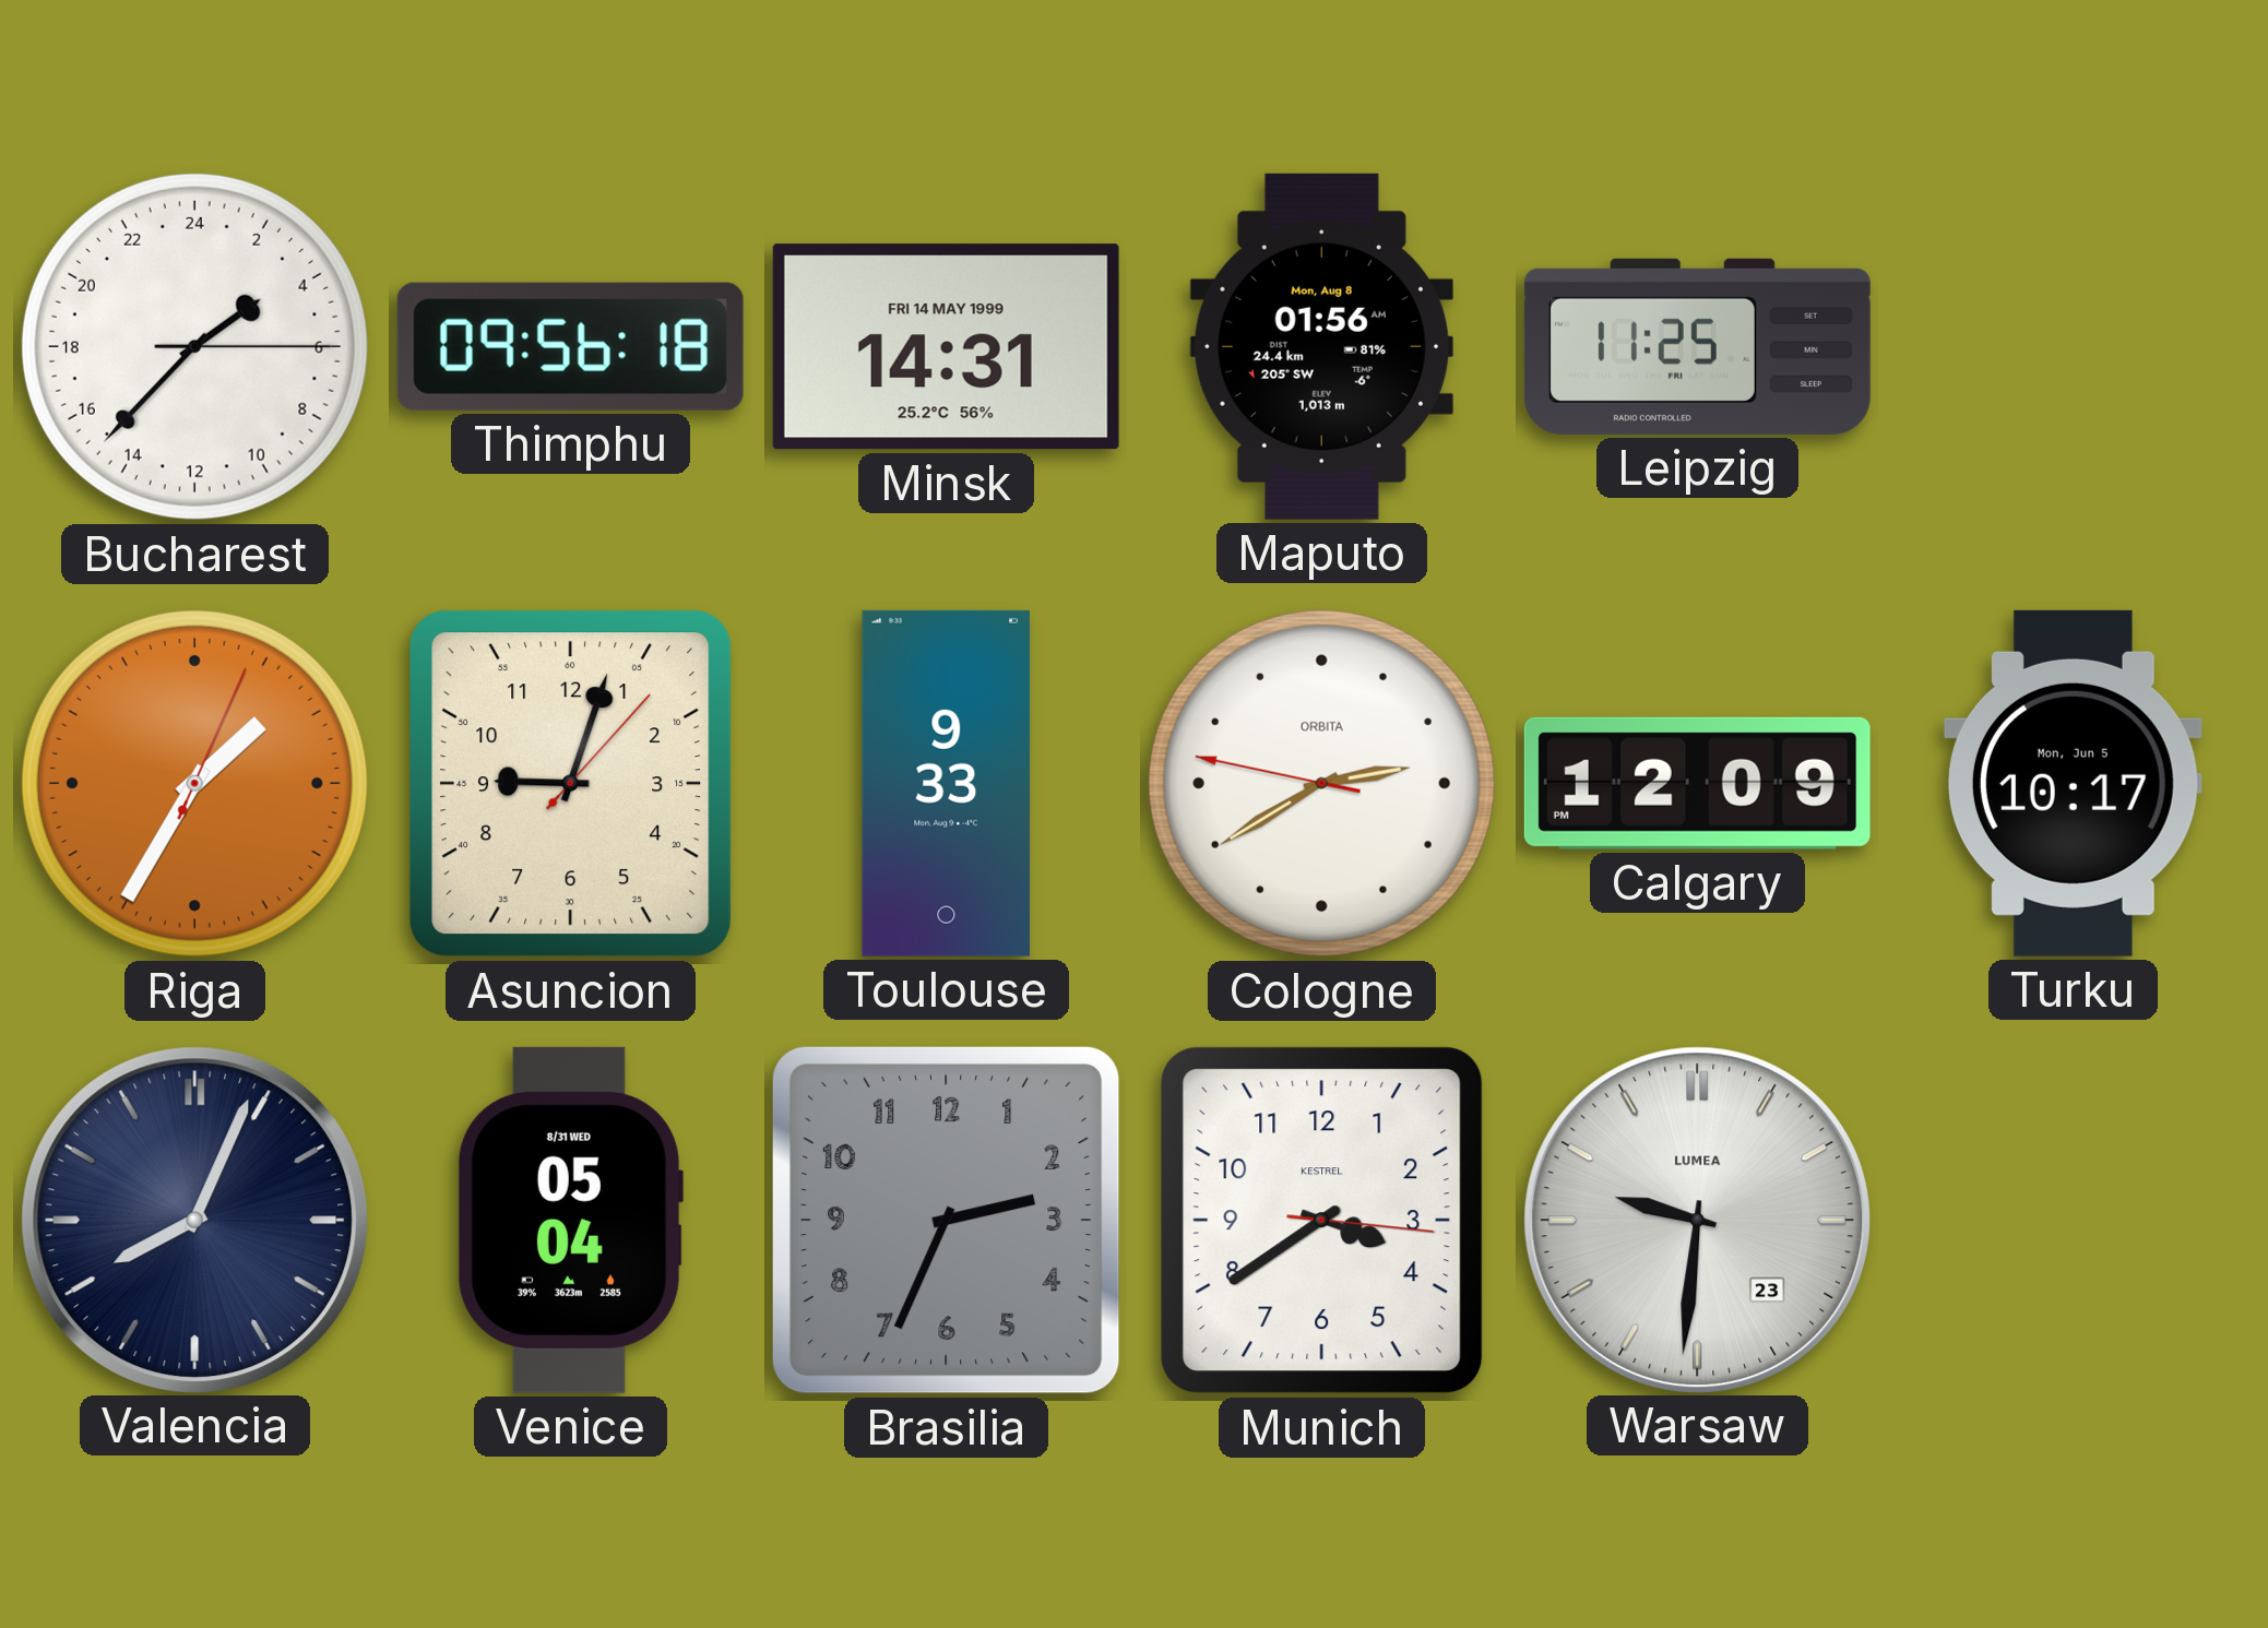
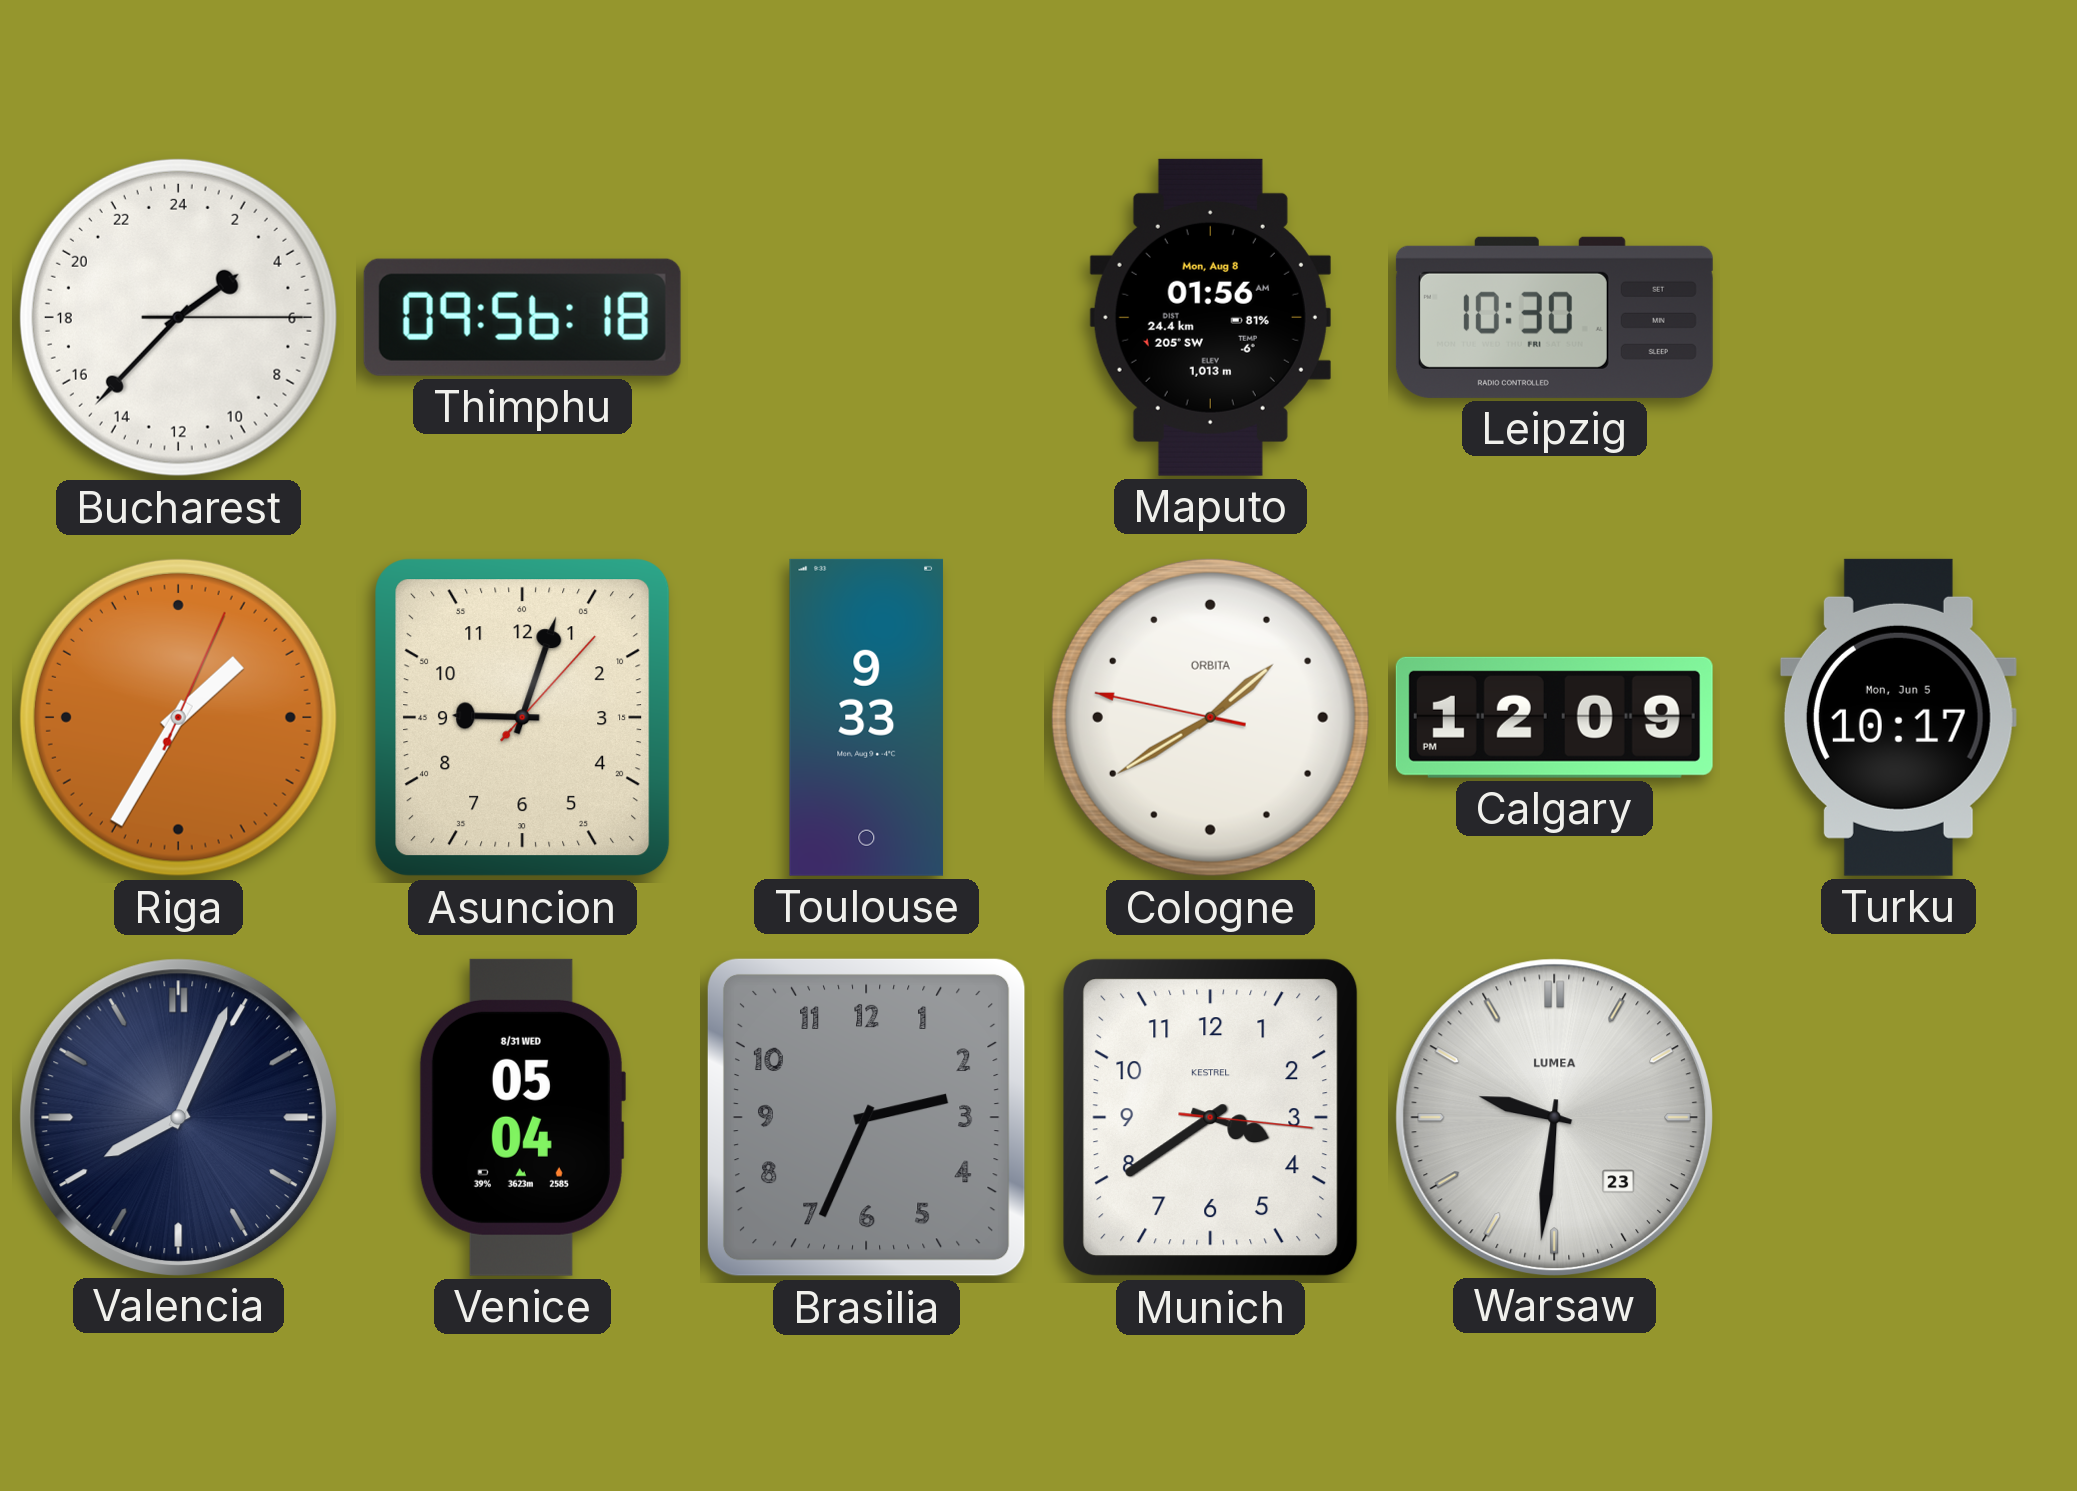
Minsk: 14:31 -> none (946, 347)
Leipzig: 11:25 -> 10:30 (1554, 317)
Cologne: 2:39 -> 1:39 (1210, 717)
